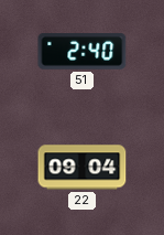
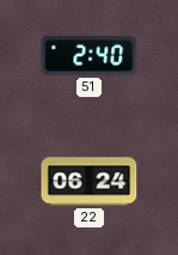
22: 09:04 -> 06:24 (90, 182)
